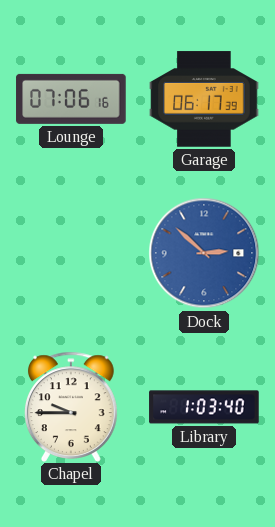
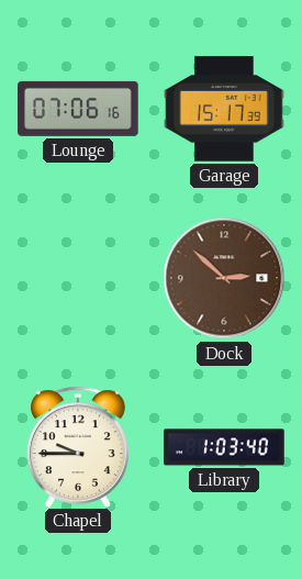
Garage: 06:17 -> 15:17 (224, 109)
Dock dial: blue -> brown (224, 278)
